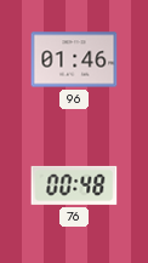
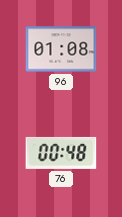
96: 01:46 -> 01:08 (61, 49)
